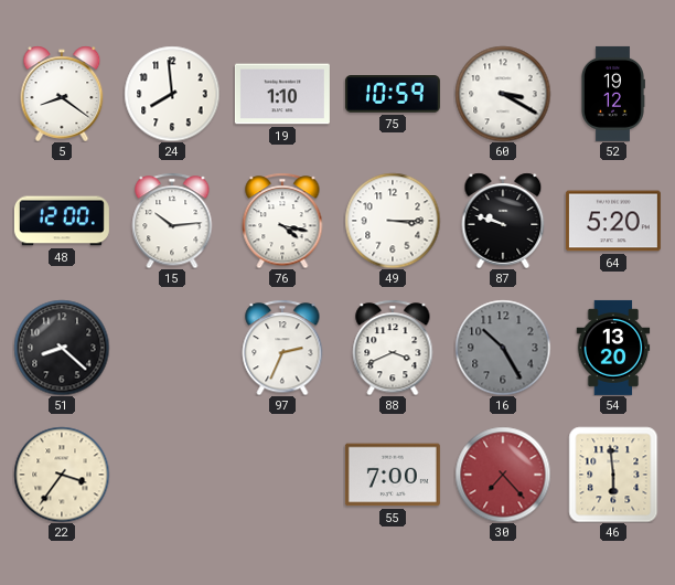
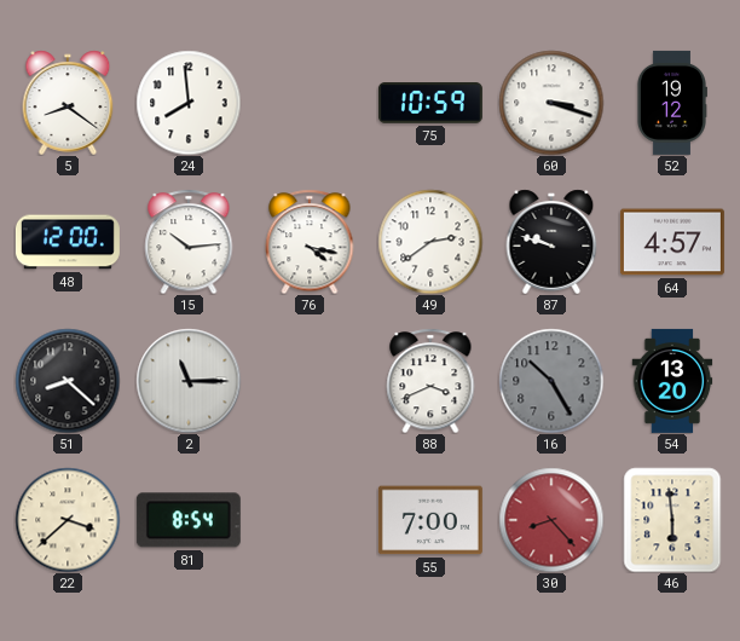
19: 1:10 -> none (282, 94)
60: 3:20 -> 3:18 (551, 103)
49: 3:15 -> 2:39 (430, 242)
64: 5:20 -> 4:57 (672, 242)
2: none -> 11:15 (189, 381)
97: 2:34 -> none (282, 348)
22: 3:36 -> 3:38 (68, 520)
81: none -> 8:54 (189, 520)
30: 7:23 -> 8:23 (551, 520)
